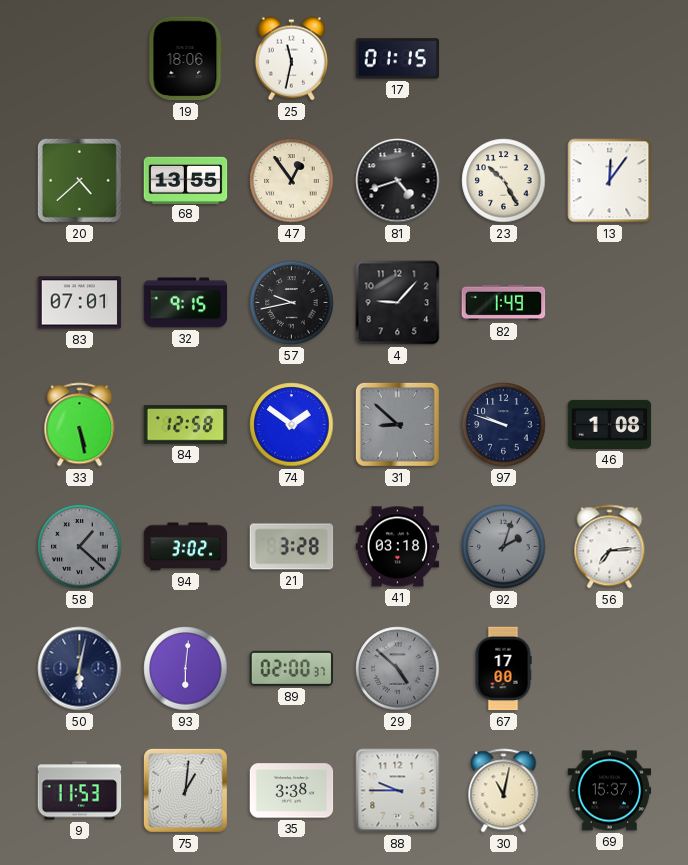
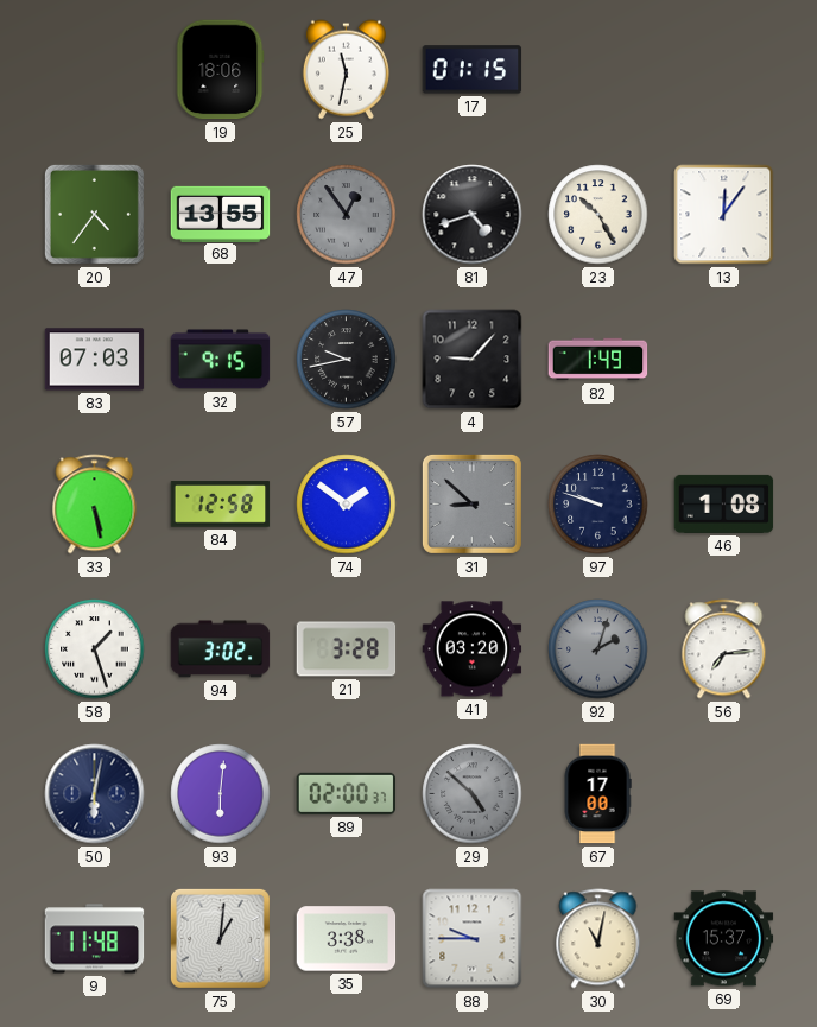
20: 4:38 -> 4:36 (94, 214)
47 dial: cream -> grey (347, 215)
83: 07:01 -> 07:03 (95, 360)
58: 1:22 -> 1:27 (95, 649)
58 dial: grey -> white (95, 649)
41: 03:18 -> 03:20 (473, 649)
9: 11:53 -> 11:48 (95, 939)
